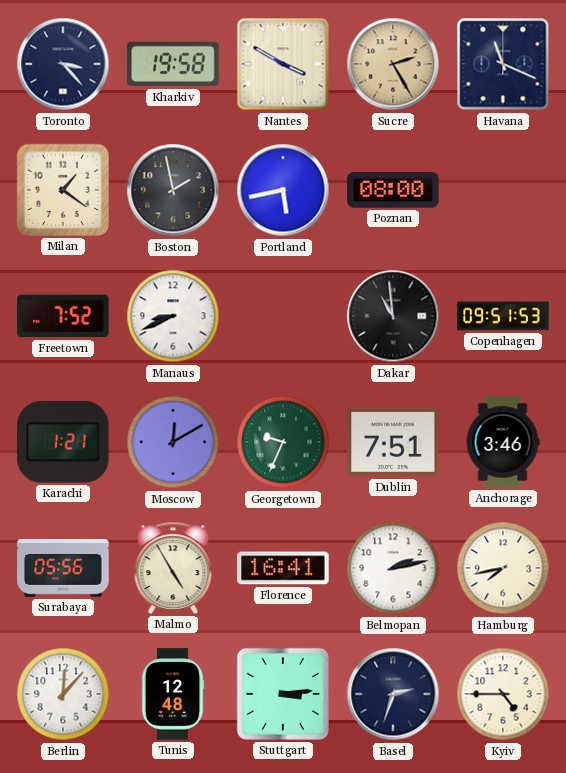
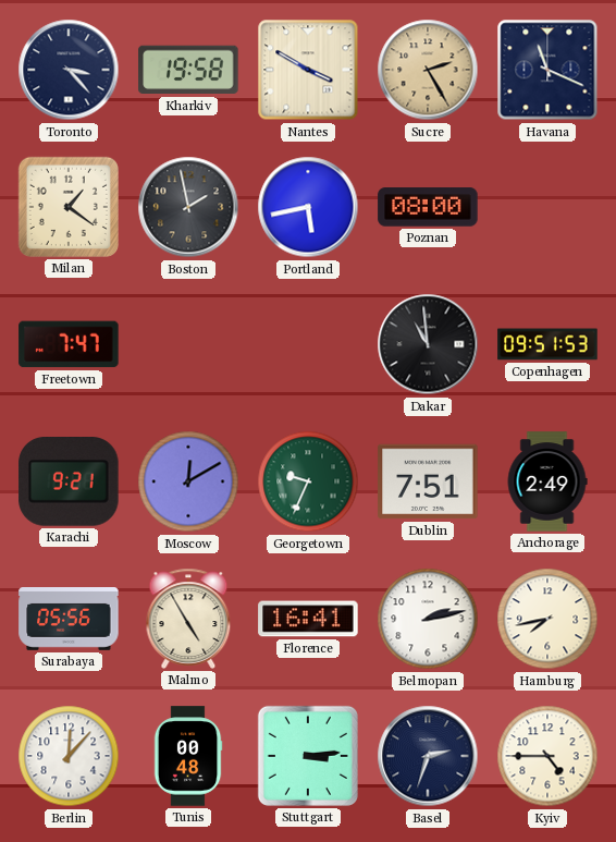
Freetown: 7:52 -> 7:47 (69, 344)
Manaus: 8:41 -> none (173, 316)
Karachi: 1:21 -> 9:21 (69, 483)
Anchorage: 3:46 -> 2:49 (547, 481)
Tunis: 12:48 -> 00:48 (188, 756)
